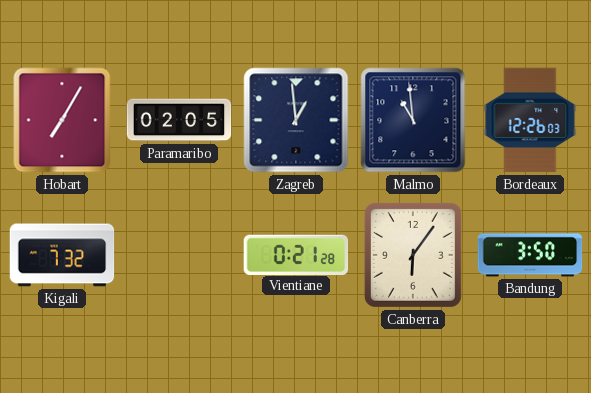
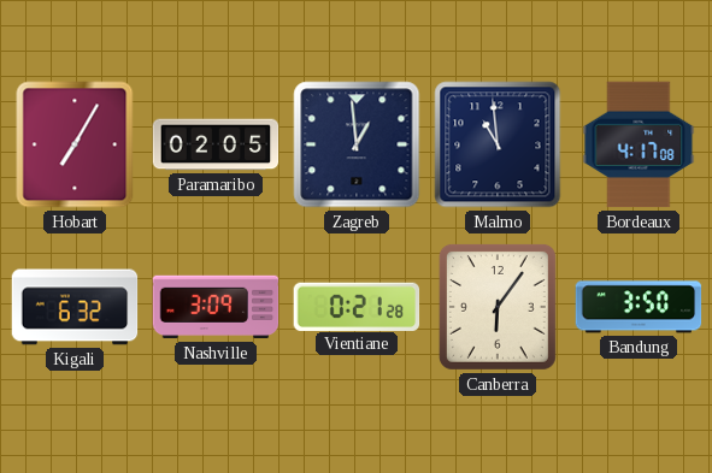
Bordeaux: 12:26 -> 4:17 (639, 144)
Kigali: 7:32 -> 6:32 (75, 307)
Nashville: none -> 3:09 (216, 307)
